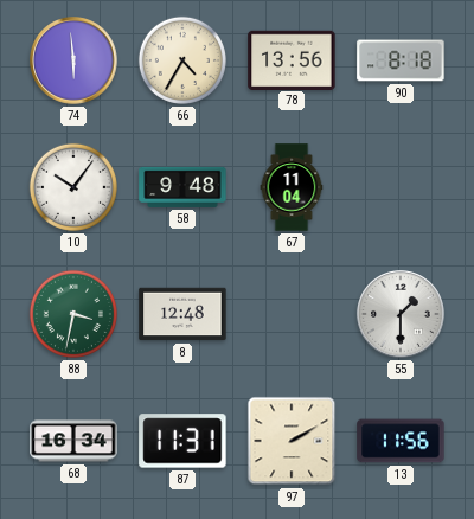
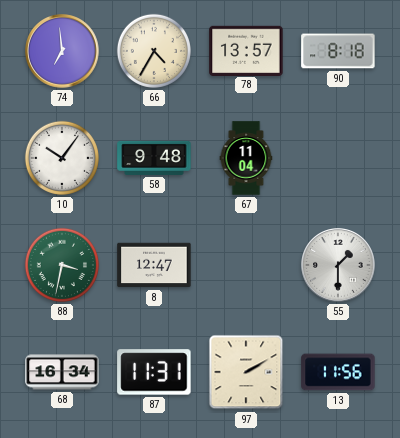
74: 5:59 -> 6:59 (62, 51)
78: 13:56 -> 13:57 (246, 50)
8: 12:48 -> 12:47 (154, 265)
